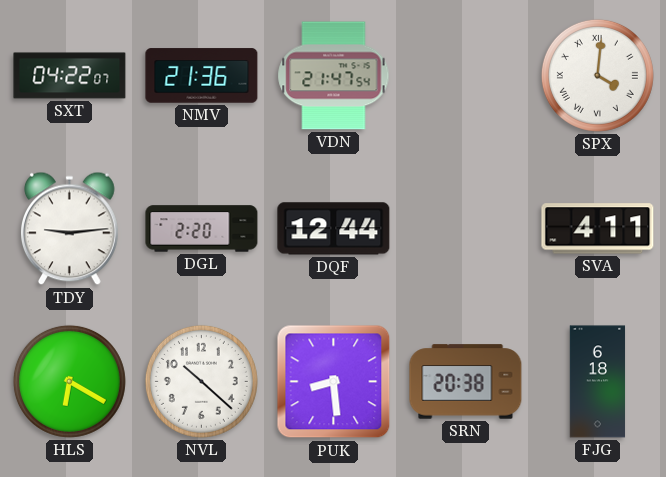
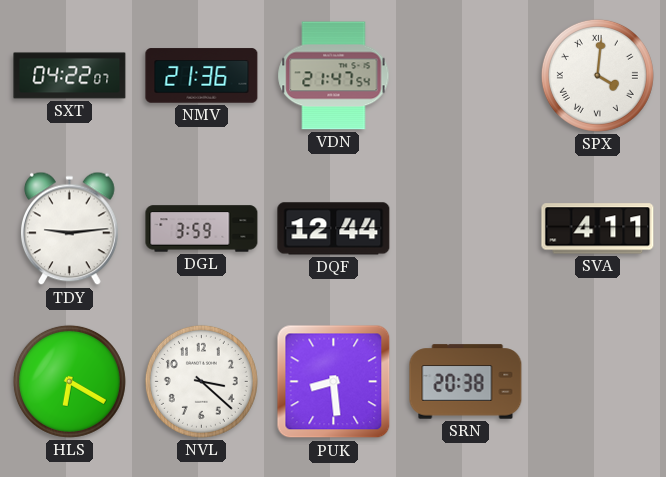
DGL: 2:20 -> 3:59 (202, 229)
NVL: 10:22 -> 3:22 (201, 381)
FJG: 6:18 -> none (598, 382)
